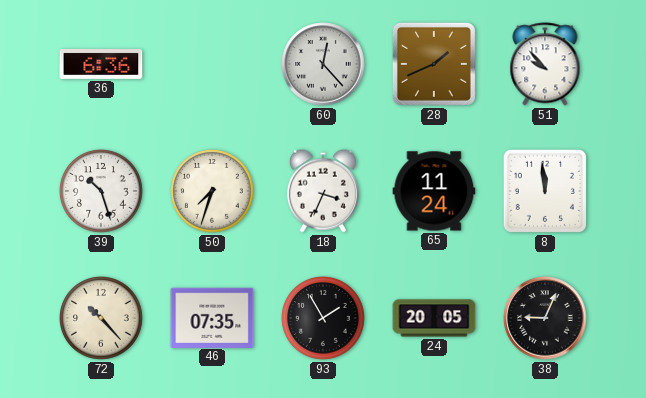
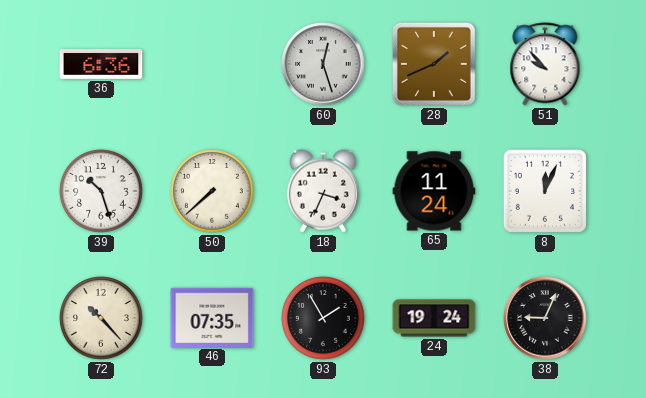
60: 12:23 -> 12:27 (323, 64)
50: 7:33 -> 7:38 (212, 191)
8: 11:59 -> 12:04 (545, 191)
24: 20:05 -> 19:24 (434, 318)
